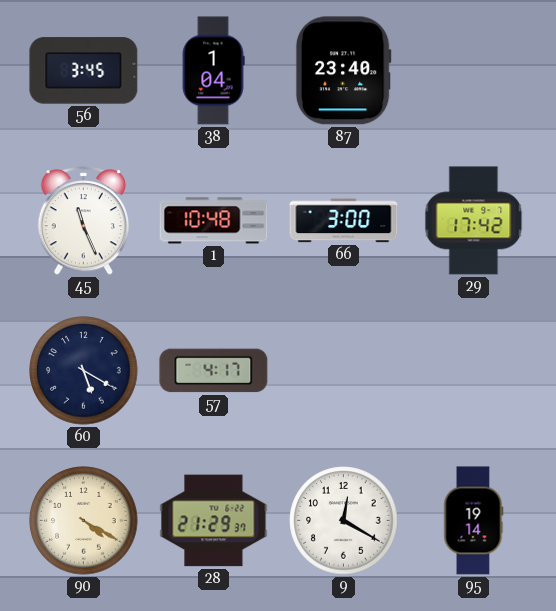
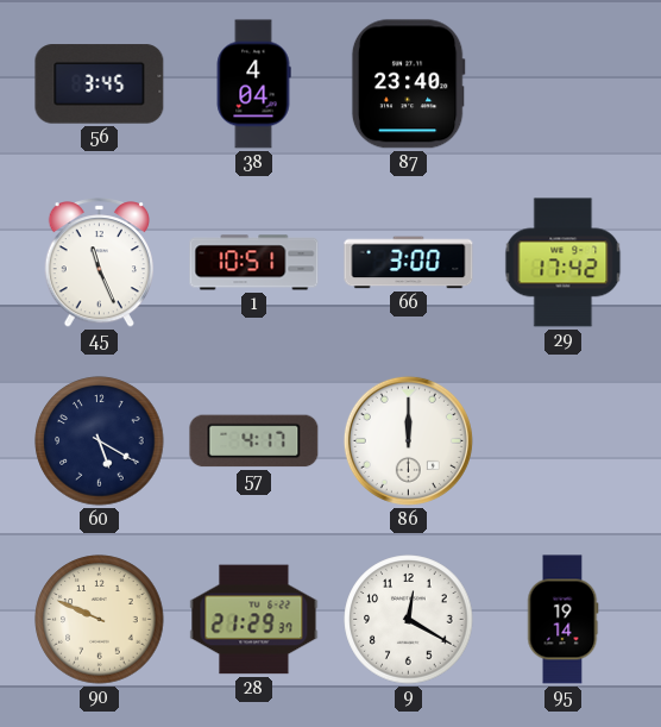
38: 1:04 -> 4:04 (253, 84)
1: 10:48 -> 10:51 (254, 263)
86: none -> 12:00 (408, 440)
90: 4:20 -> 9:49 (100, 620)
